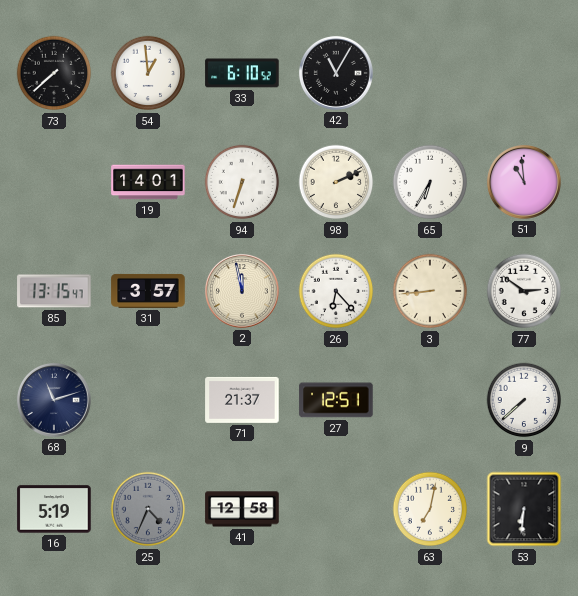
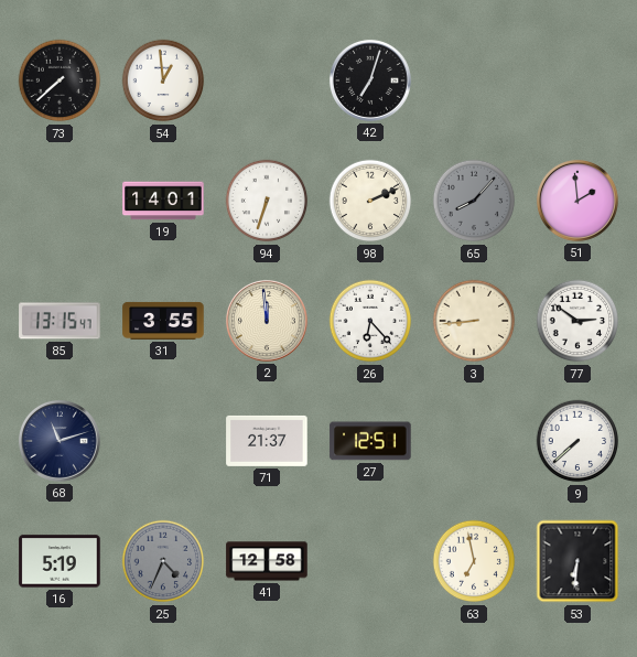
33: 6:10 -> none (242, 73)
42: 11:05 -> 7:03 (370, 80)
65: 6:35 -> 8:07 (474, 201)
65 dial: white -> grey (474, 201)
51: 10:59 -> 1:59 (577, 201)
31: 3:57 -> 3:55 (163, 321)
2: 11:58 -> 11:59 (267, 321)
63: 7:02 -> 6:58 (474, 561)
